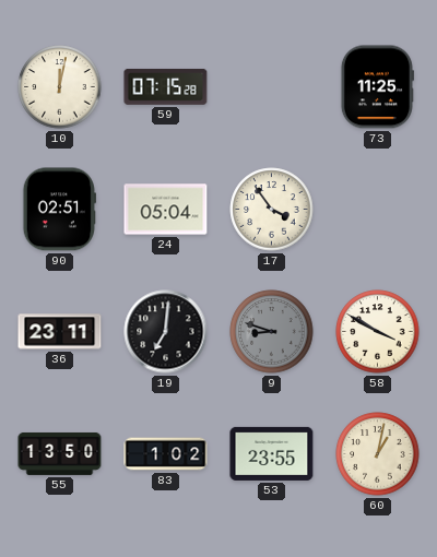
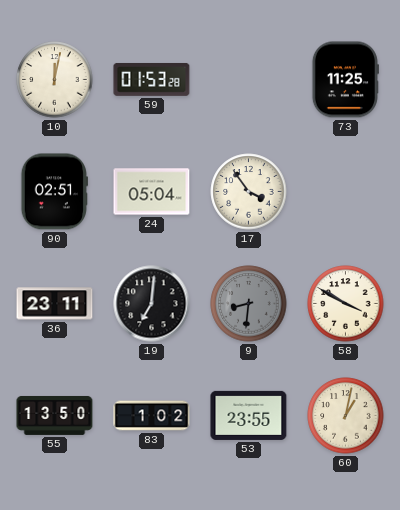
59: 07:15 -> 01:53 (152, 79)
9: 8:48 -> 8:31 (249, 304)
